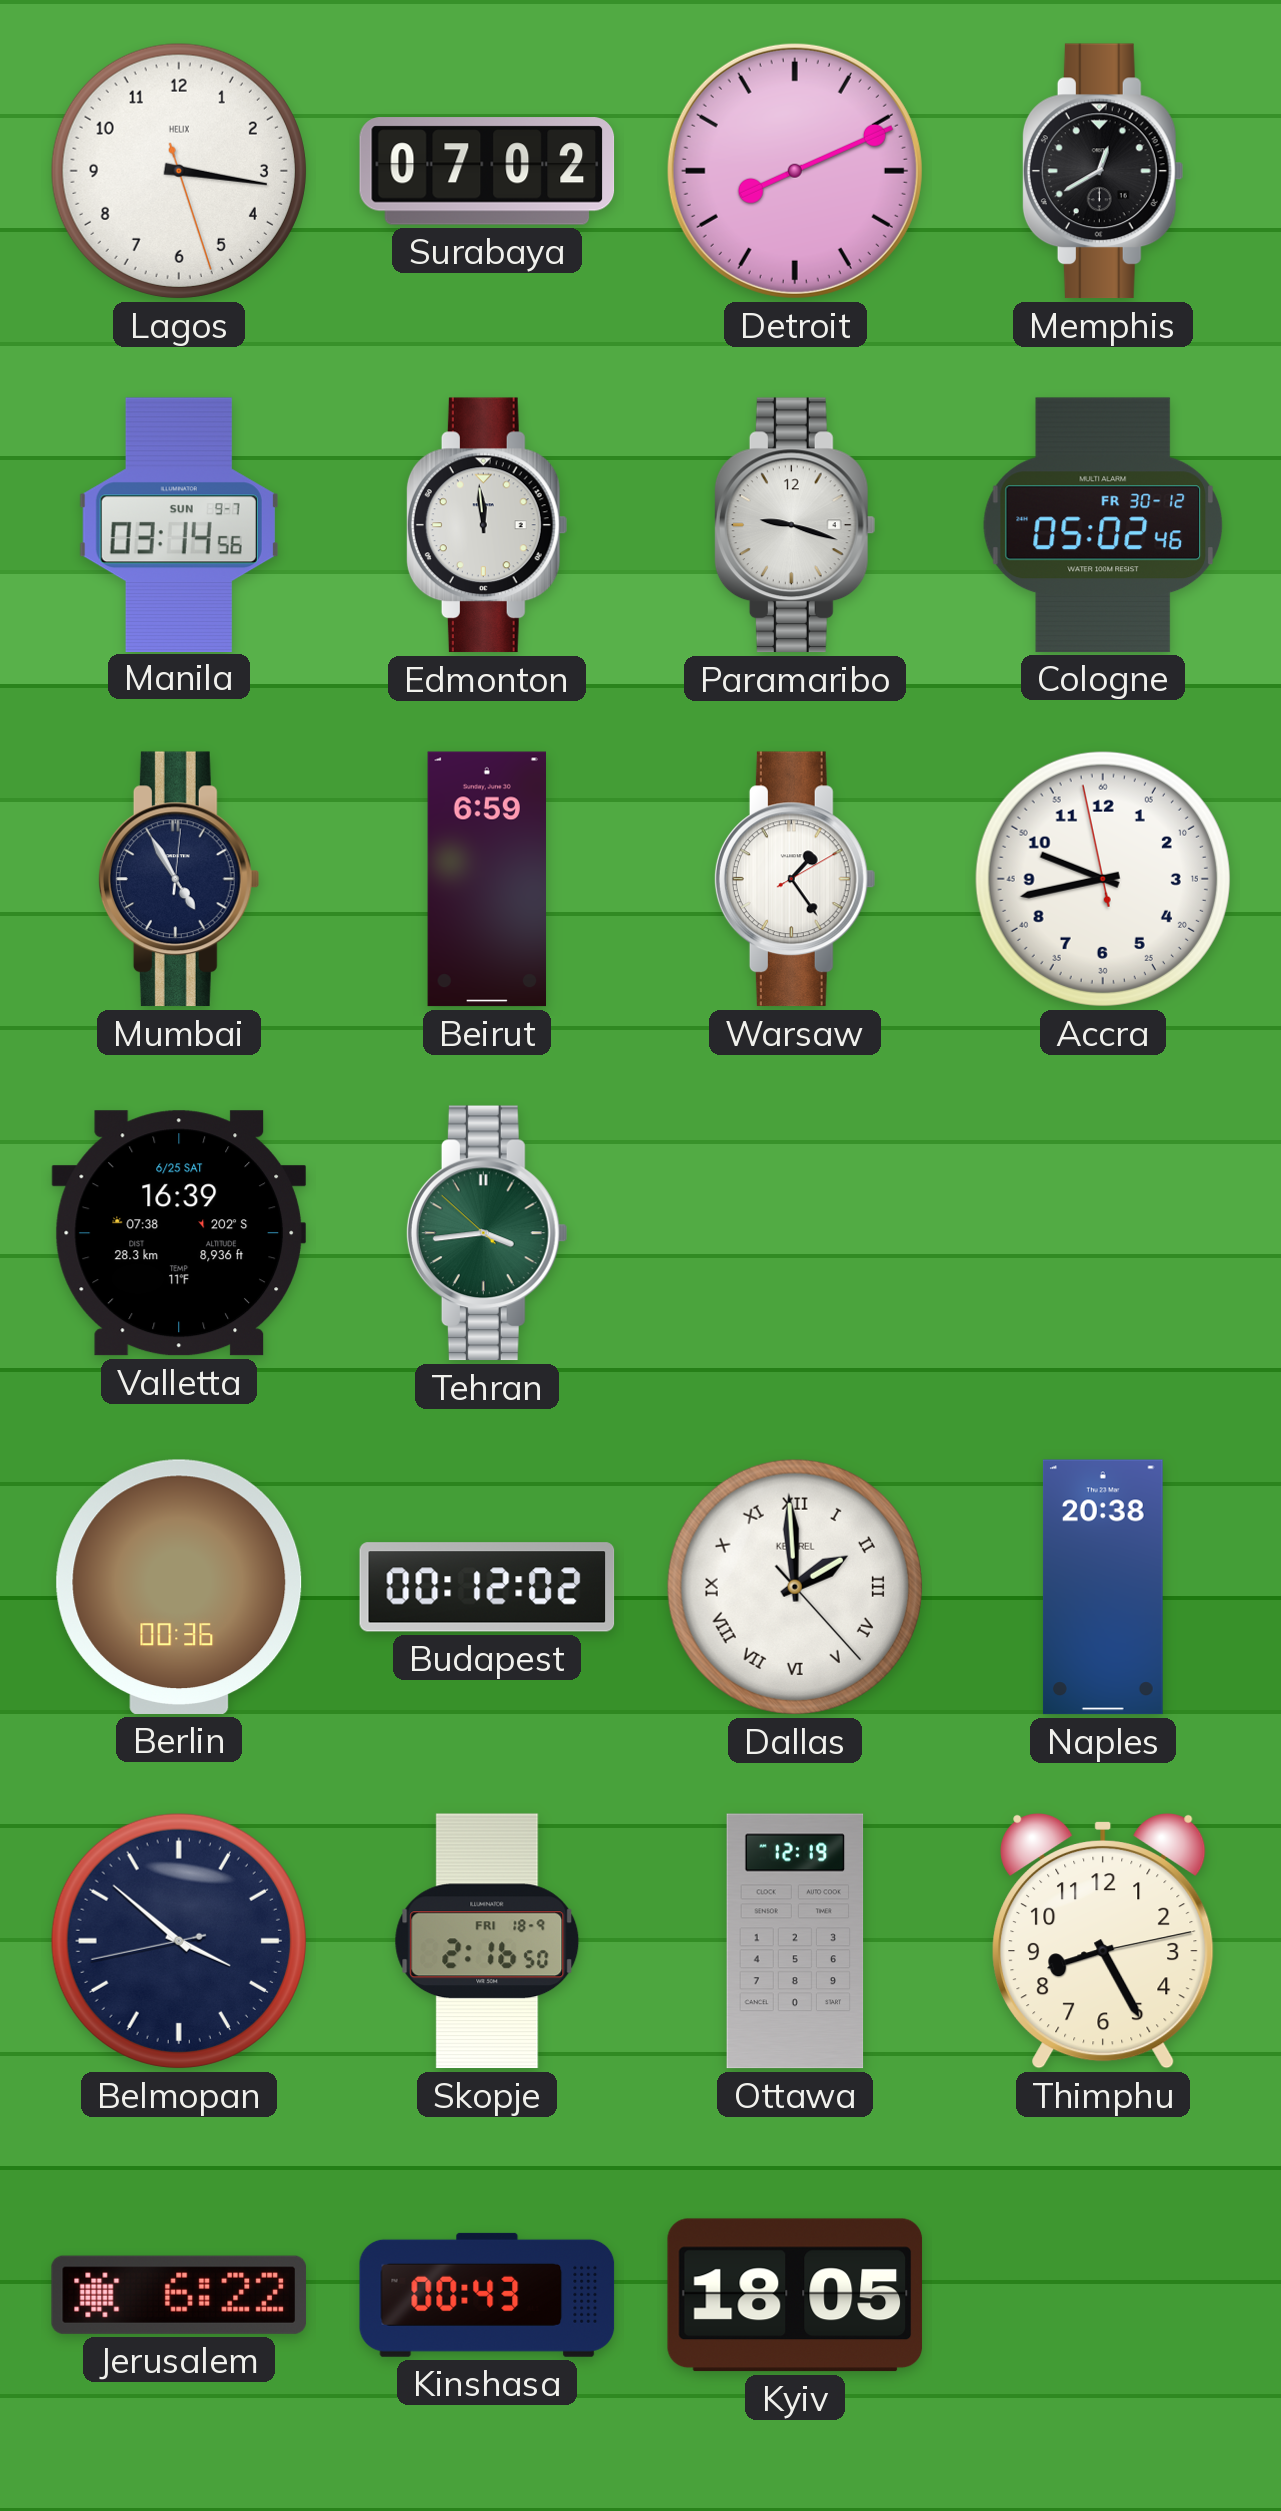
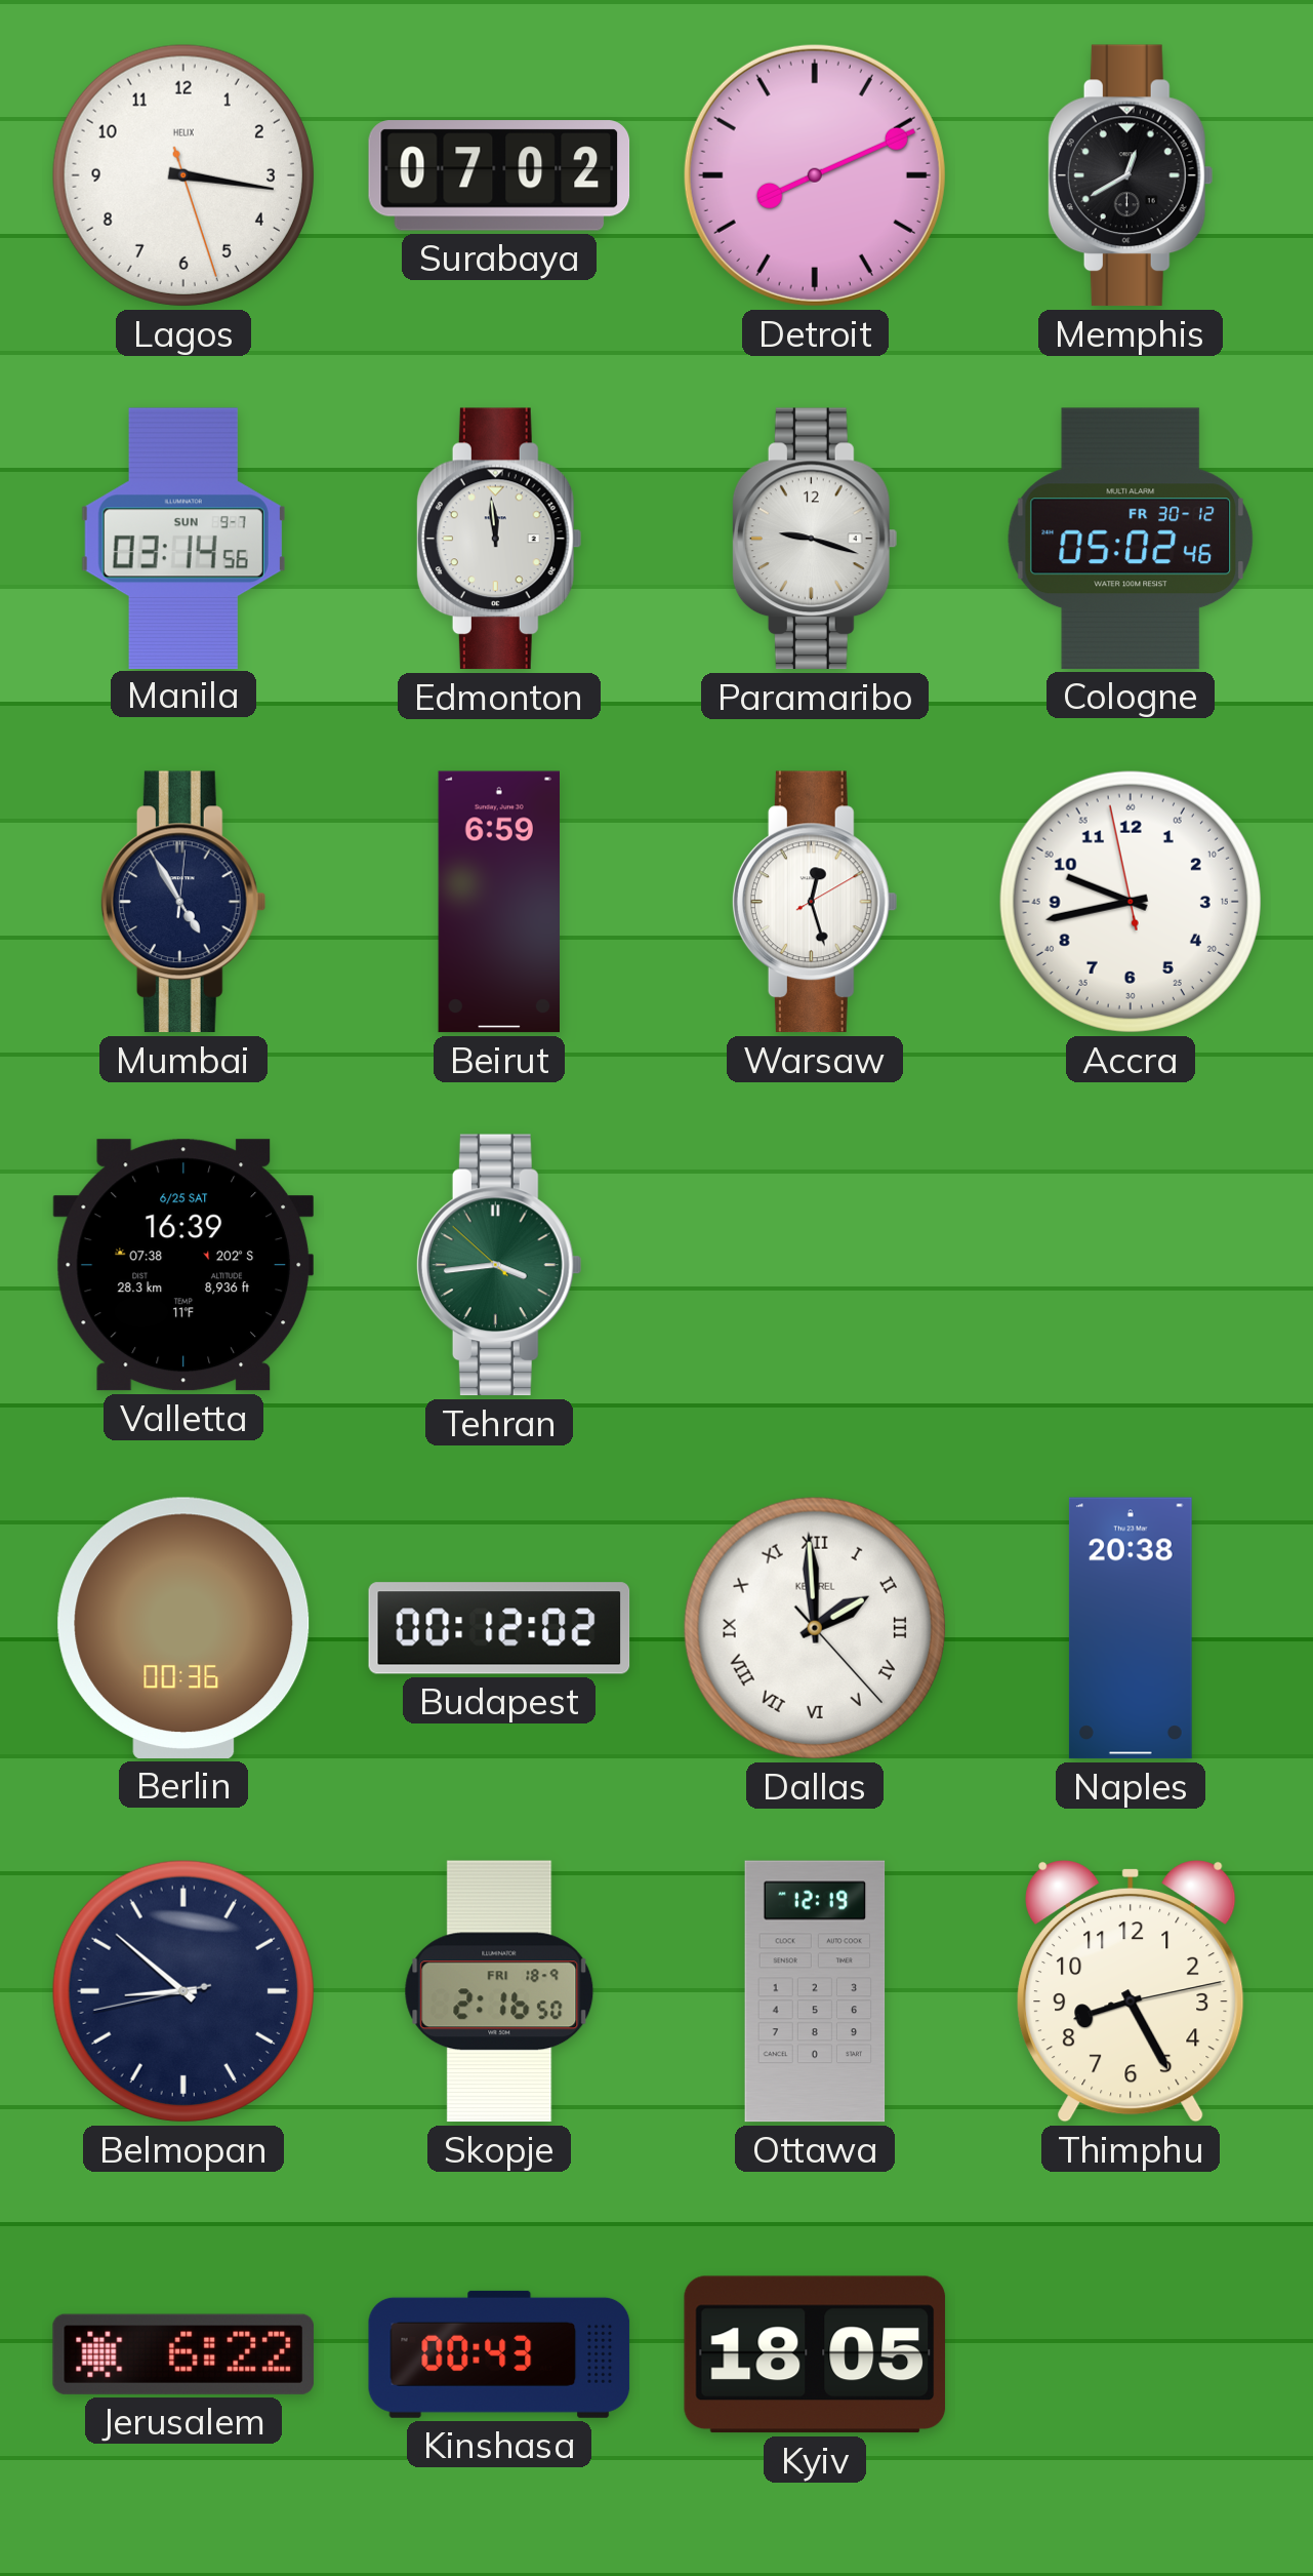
Warsaw: 1:24 -> 12:27 (815, 902)
Belmopan: 3:51 -> 8:51 (183, 1991)
